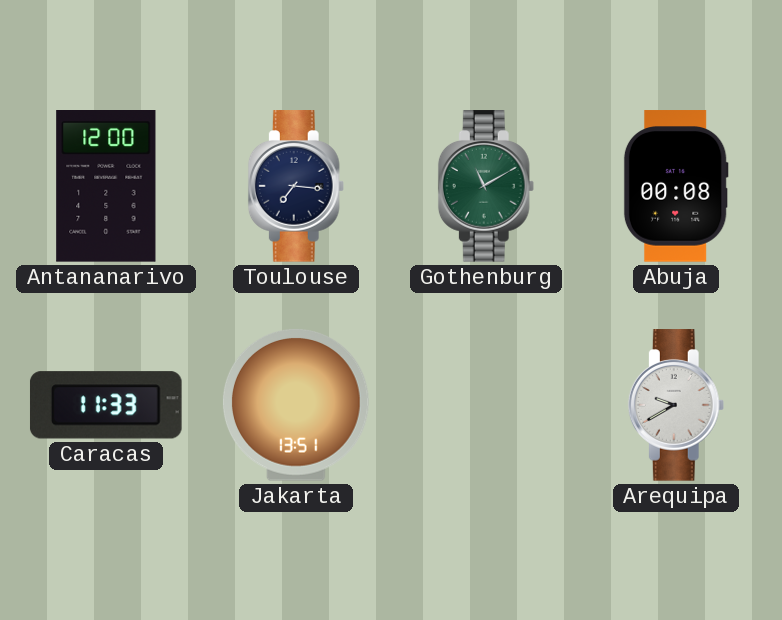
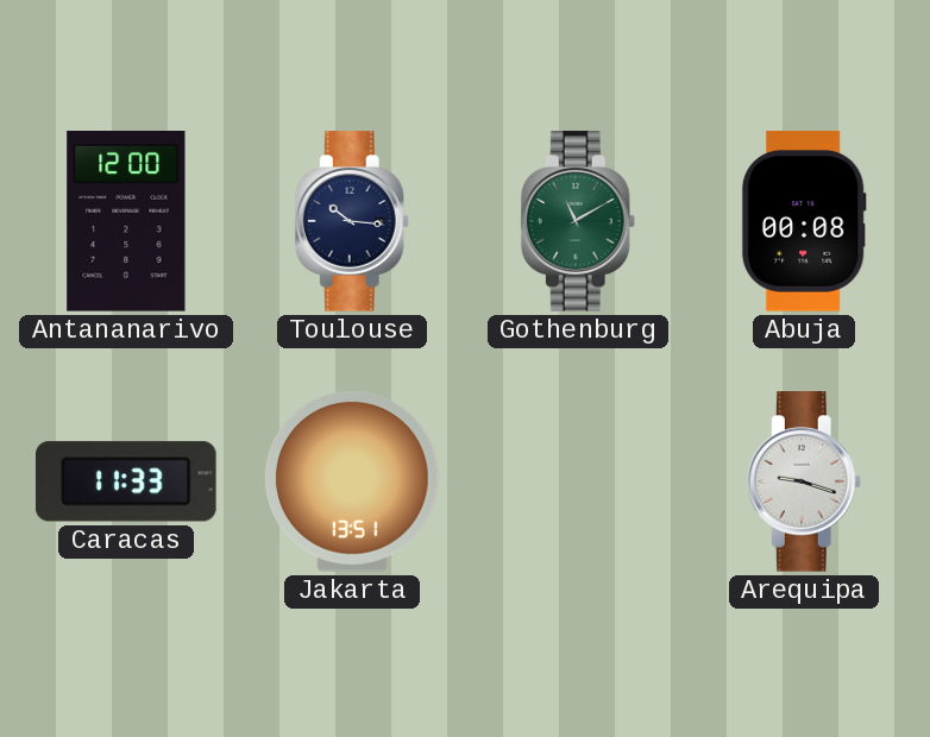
Toulouse: 7:16 -> 10:16 (352, 221)
Arequipa: 9:40 -> 9:18 (804, 481)
